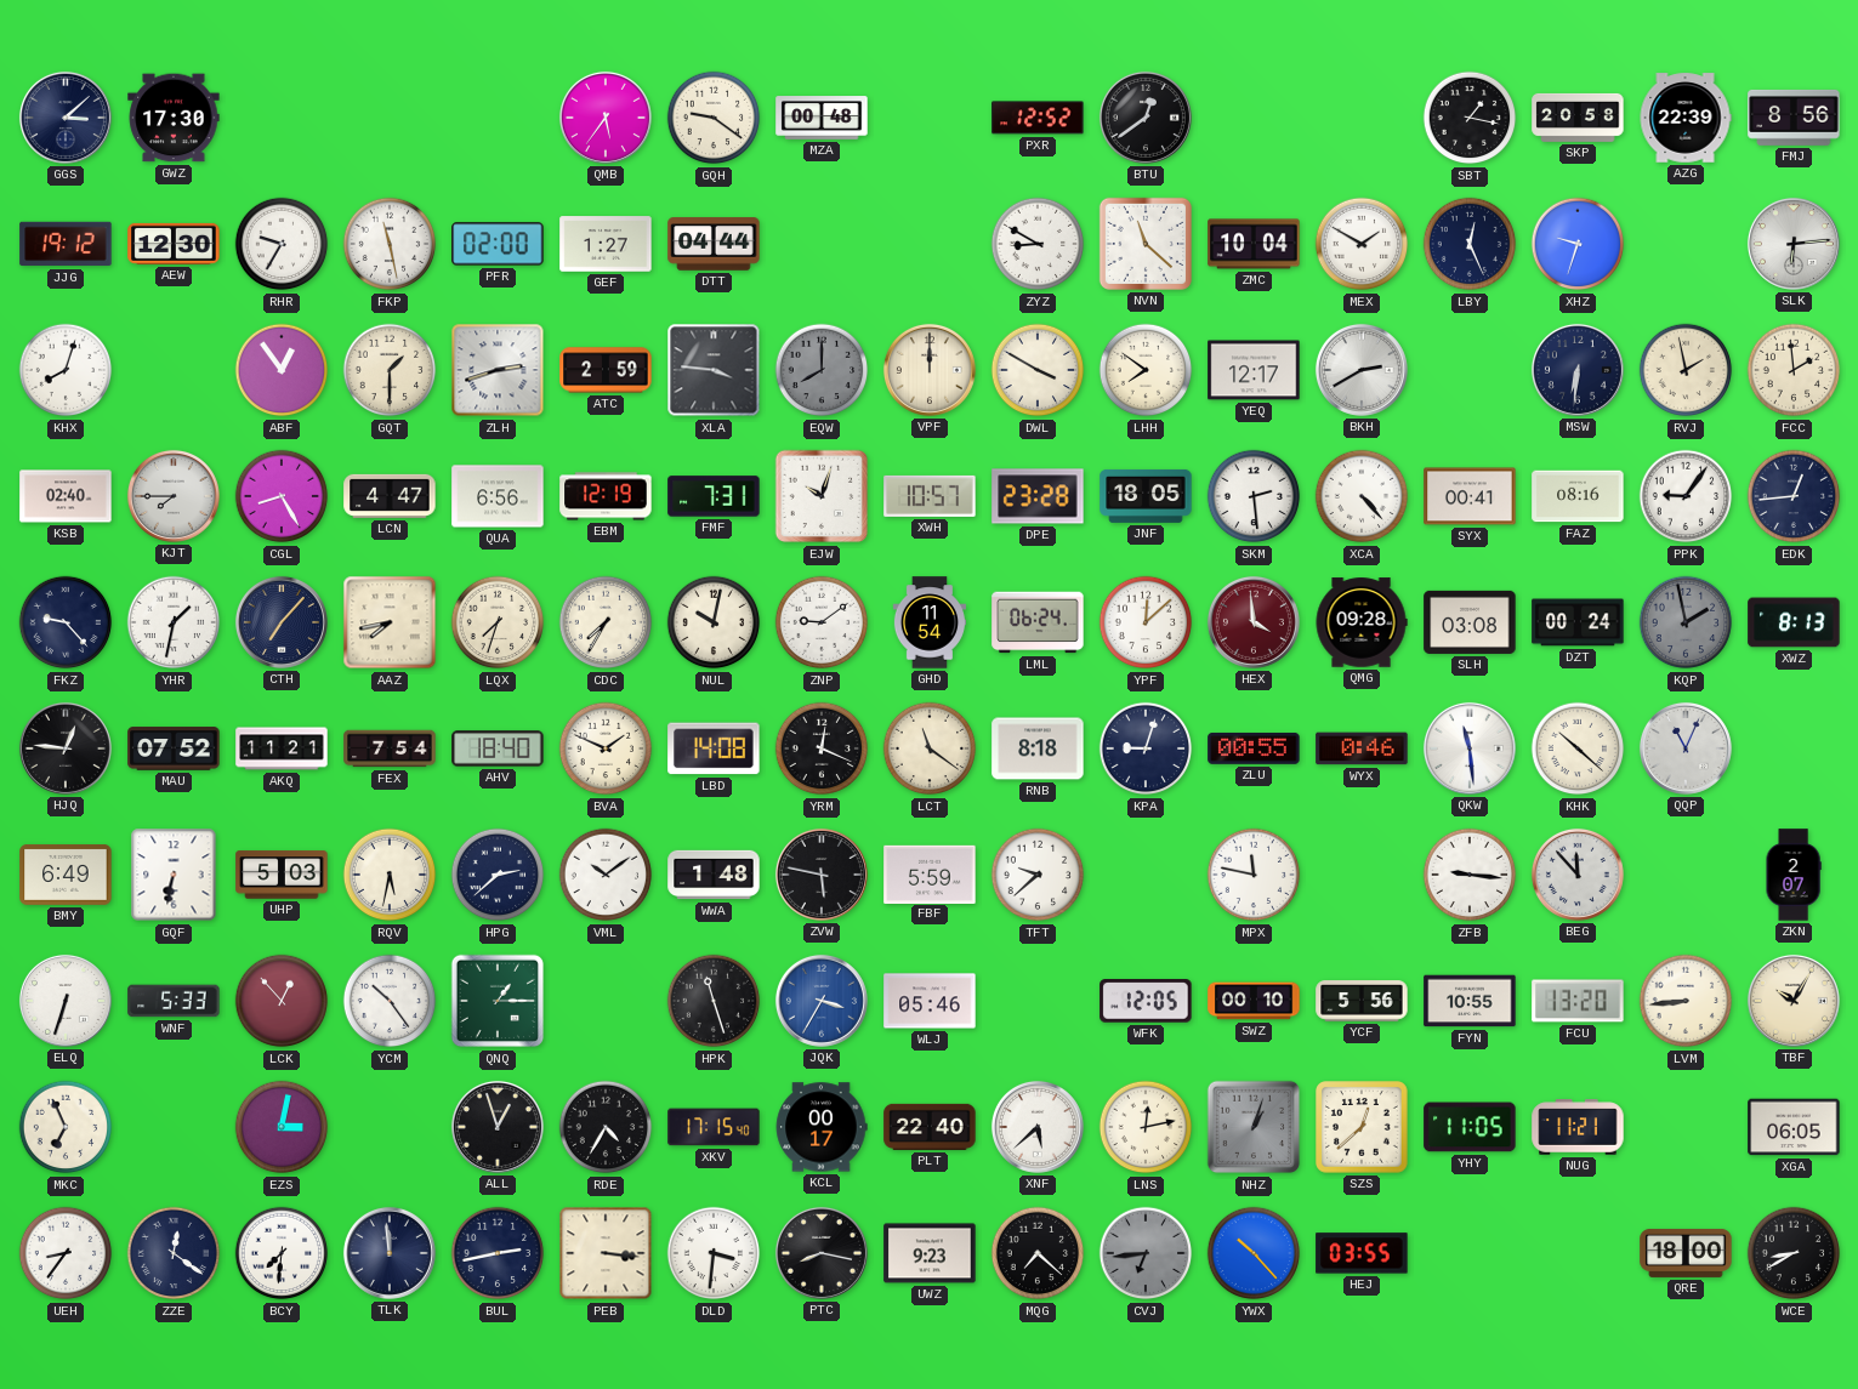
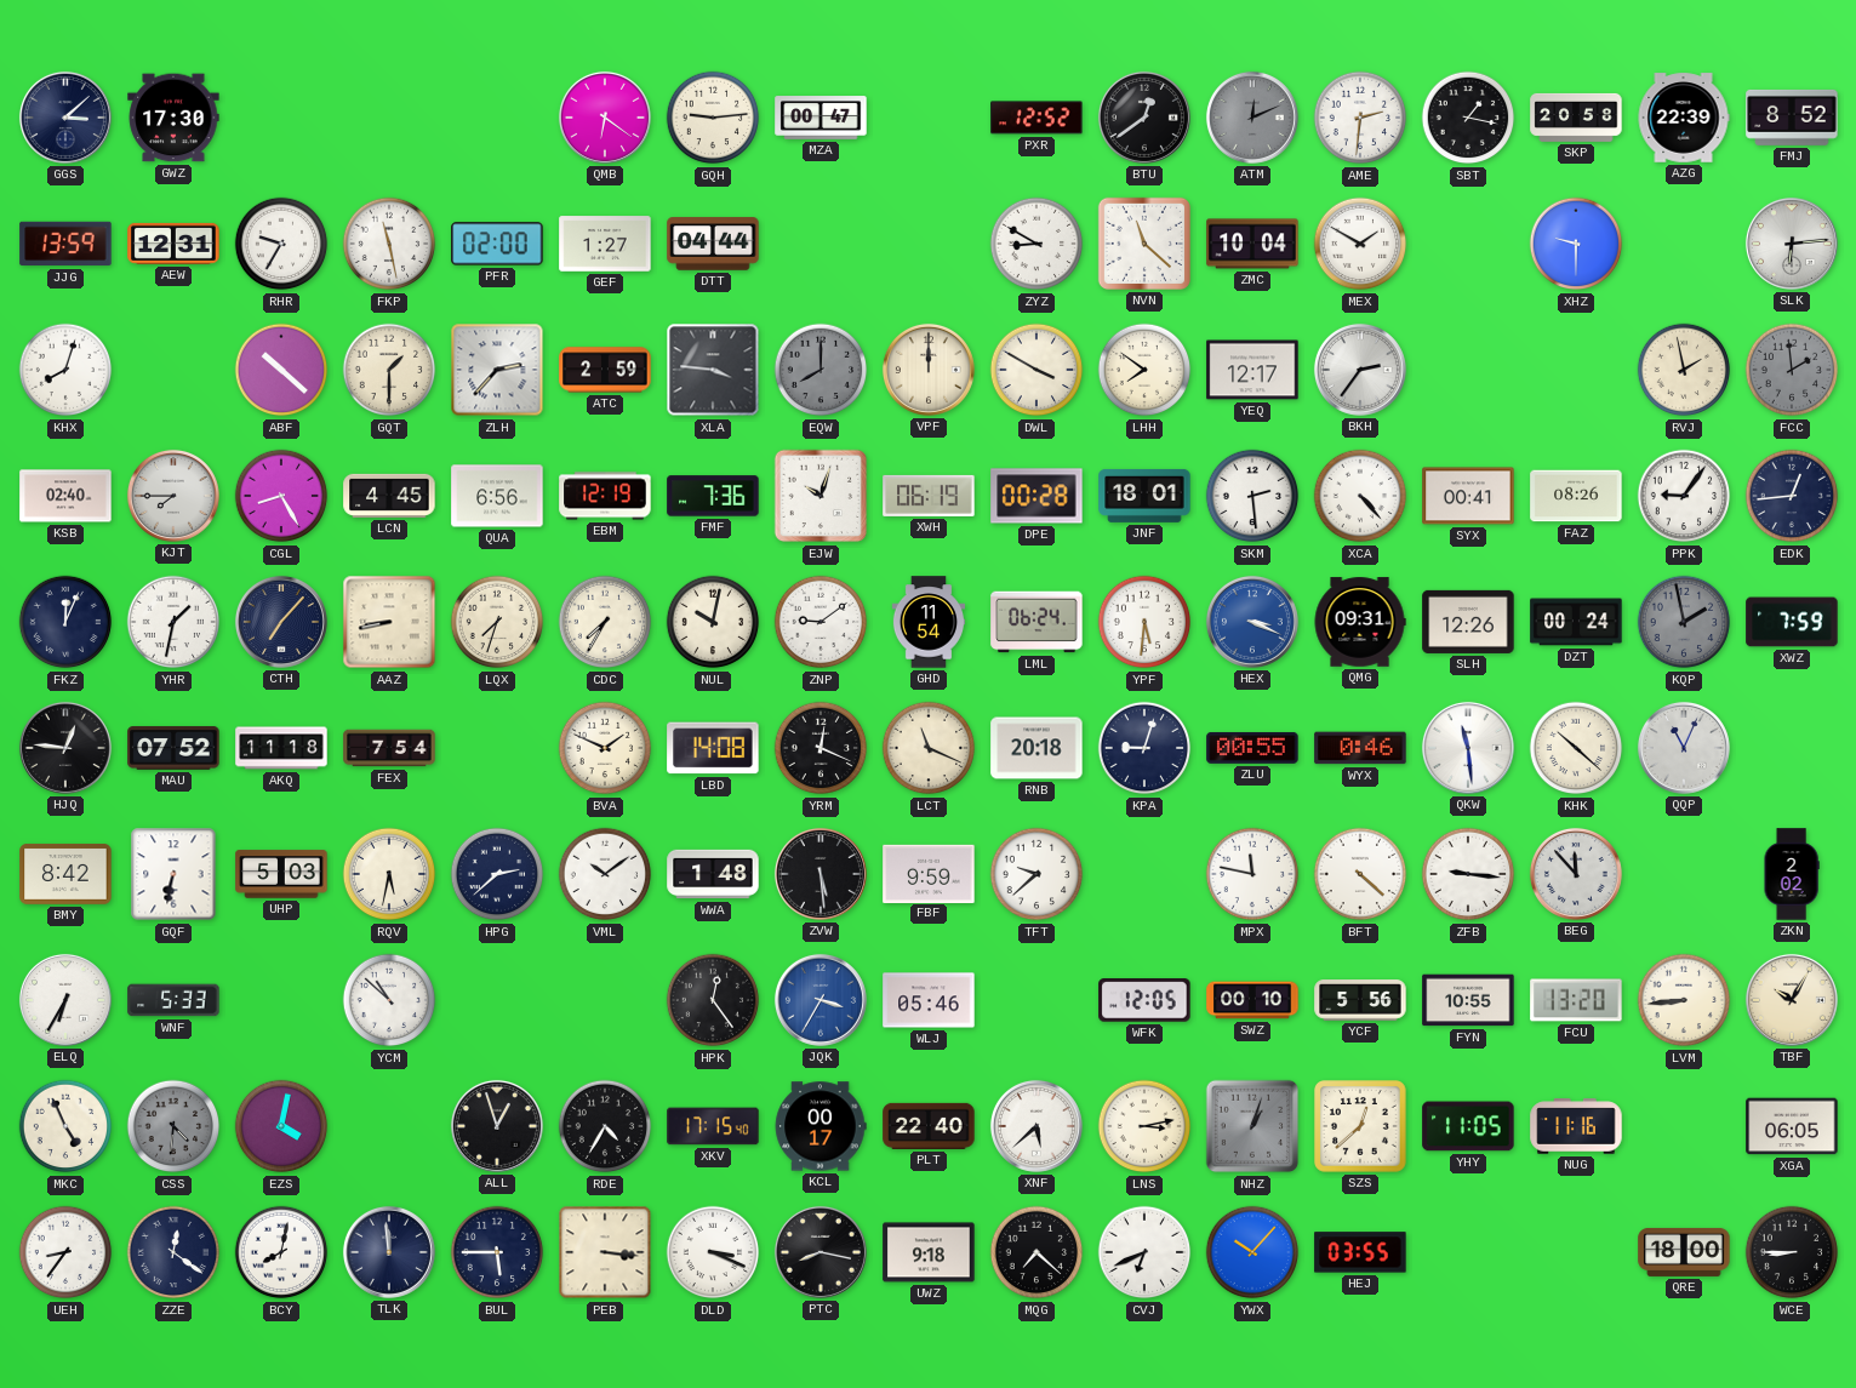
QMB: 5:36 -> 6:21 (605, 118)
GQH: 9:21 -> 9:14 (713, 118)
MZA: 00:48 -> 00:47 (821, 118)
ATM: none -> 12:11 (1252, 118)
AME: none -> 2:31 (1360, 118)
FMJ: 8:56 -> 8:52 (1792, 118)
JJG: 19:12 -> 13:59 (65, 244)
AEW: 12:30 -> 12:31 (173, 244)
LBY: 12:26 -> none (1470, 244)
XHZ: 9:33 -> 9:30 (1576, 244)
ABF: 12:54 -> 10:22 (281, 370)
ZLH: 2:42 -> 2:37 (497, 370)
BKH: 2:40 -> 2:36 (1360, 370)
MSW: 6:31 -> none (1578, 370)
FCC dial: cream -> grey (1792, 370)
LCN: 4:47 -> 4:45 (389, 496)
FMF: 7:31 -> 7:36 (713, 496)
XWH: 10:57 -> 06:19 (929, 496)
DPE: 23:28 -> 00:28 (1036, 496)
JNF: 18:05 -> 18:01 (1144, 496)
FAZ: 08:16 -> 08:26 (1576, 496)
FKZ: 9:23 -> 12:04 (65, 622)
AAZ: 7:43 -> 8:43 (389, 622)
YPF: 12:08 -> 5:31 (1144, 622)
HEX: 3:59 -> 3:19 (1252, 622)
HEX dial: burgundy -> blue (1252, 622)
QMG: 09:28 -> 09:31 (1360, 622)
SLH: 03:08 -> 12:26 (1468, 622)
XWZ: 8:13 -> 7:59 (1792, 622)
AKQ: 11:21 -> 11:18 (281, 748)
AHV: 18:40 -> none (498, 748)
LCT: 11:21 -> 11:19 (929, 748)
RNB: 8:18 -> 20:18 (1036, 748)
BMY: 6:49 -> 8:42 (65, 875)
ZVW: 5:47 -> 5:29 (821, 874)
FBF: 5:59 -> 9:59 (929, 873)
BFT: none -> 4:22 (1360, 874)
ZKN: 2:07 -> 2:02 (1792, 874)
ELQ: 6:33 -> 6:35 (65, 1000)
LCK: 12:53 -> none (282, 1001)
YCM: 10:24 -> 10:52 (389, 1000)
QNQ: 1:15 -> none (498, 1001)
HPK: 11:27 -> 12:24 (713, 1000)
MKC: 6:56 -> 4:56 (65, 1126)
CSS: none -> 4:31 (173, 1126)
EZS: 3:02 -> 4:02 (281, 1126)
LNS: 12:13 -> 3:13 (1144, 1126)
NUG: 11:21 -> 11:16 (1576, 1126)
BCY: 7:31 -> 8:02 (281, 1252)
BUL: 2:43 -> 5:45 (497, 1252)
DLD: 3:31 -> 3:19 (713, 1252)
UWZ: 9:23 -> 9:18 (929, 1252)
CVJ: 6:44 -> 6:41 (1144, 1252)
CVJ dial: grey -> white (1144, 1252)
YWX: 10:23 -> 10:07 (1252, 1252)
WCE: 8:40 -> 8:45 (1792, 1252)
